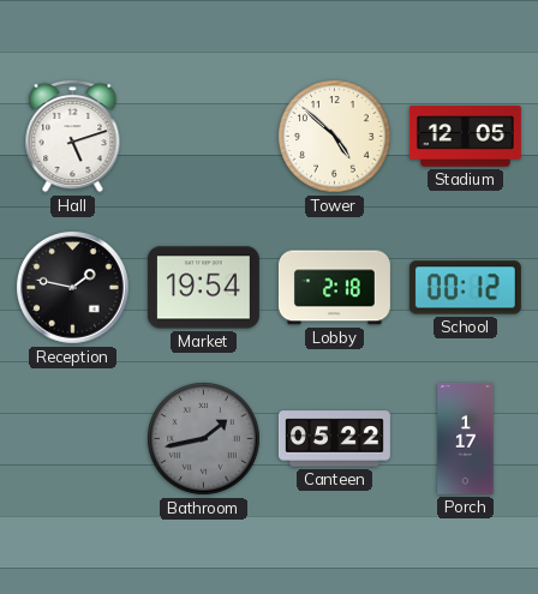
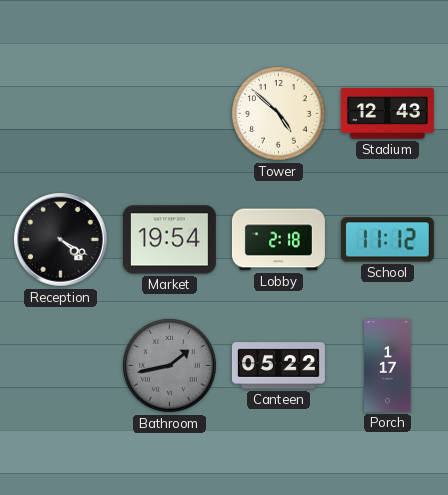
Hall: 5:12 -> none (73, 136)
Stadium: 12:05 -> 12:43 (387, 114)
Reception: 1:47 -> 4:20 (61, 240)
School: 00:12 -> 11:12 (387, 240)
